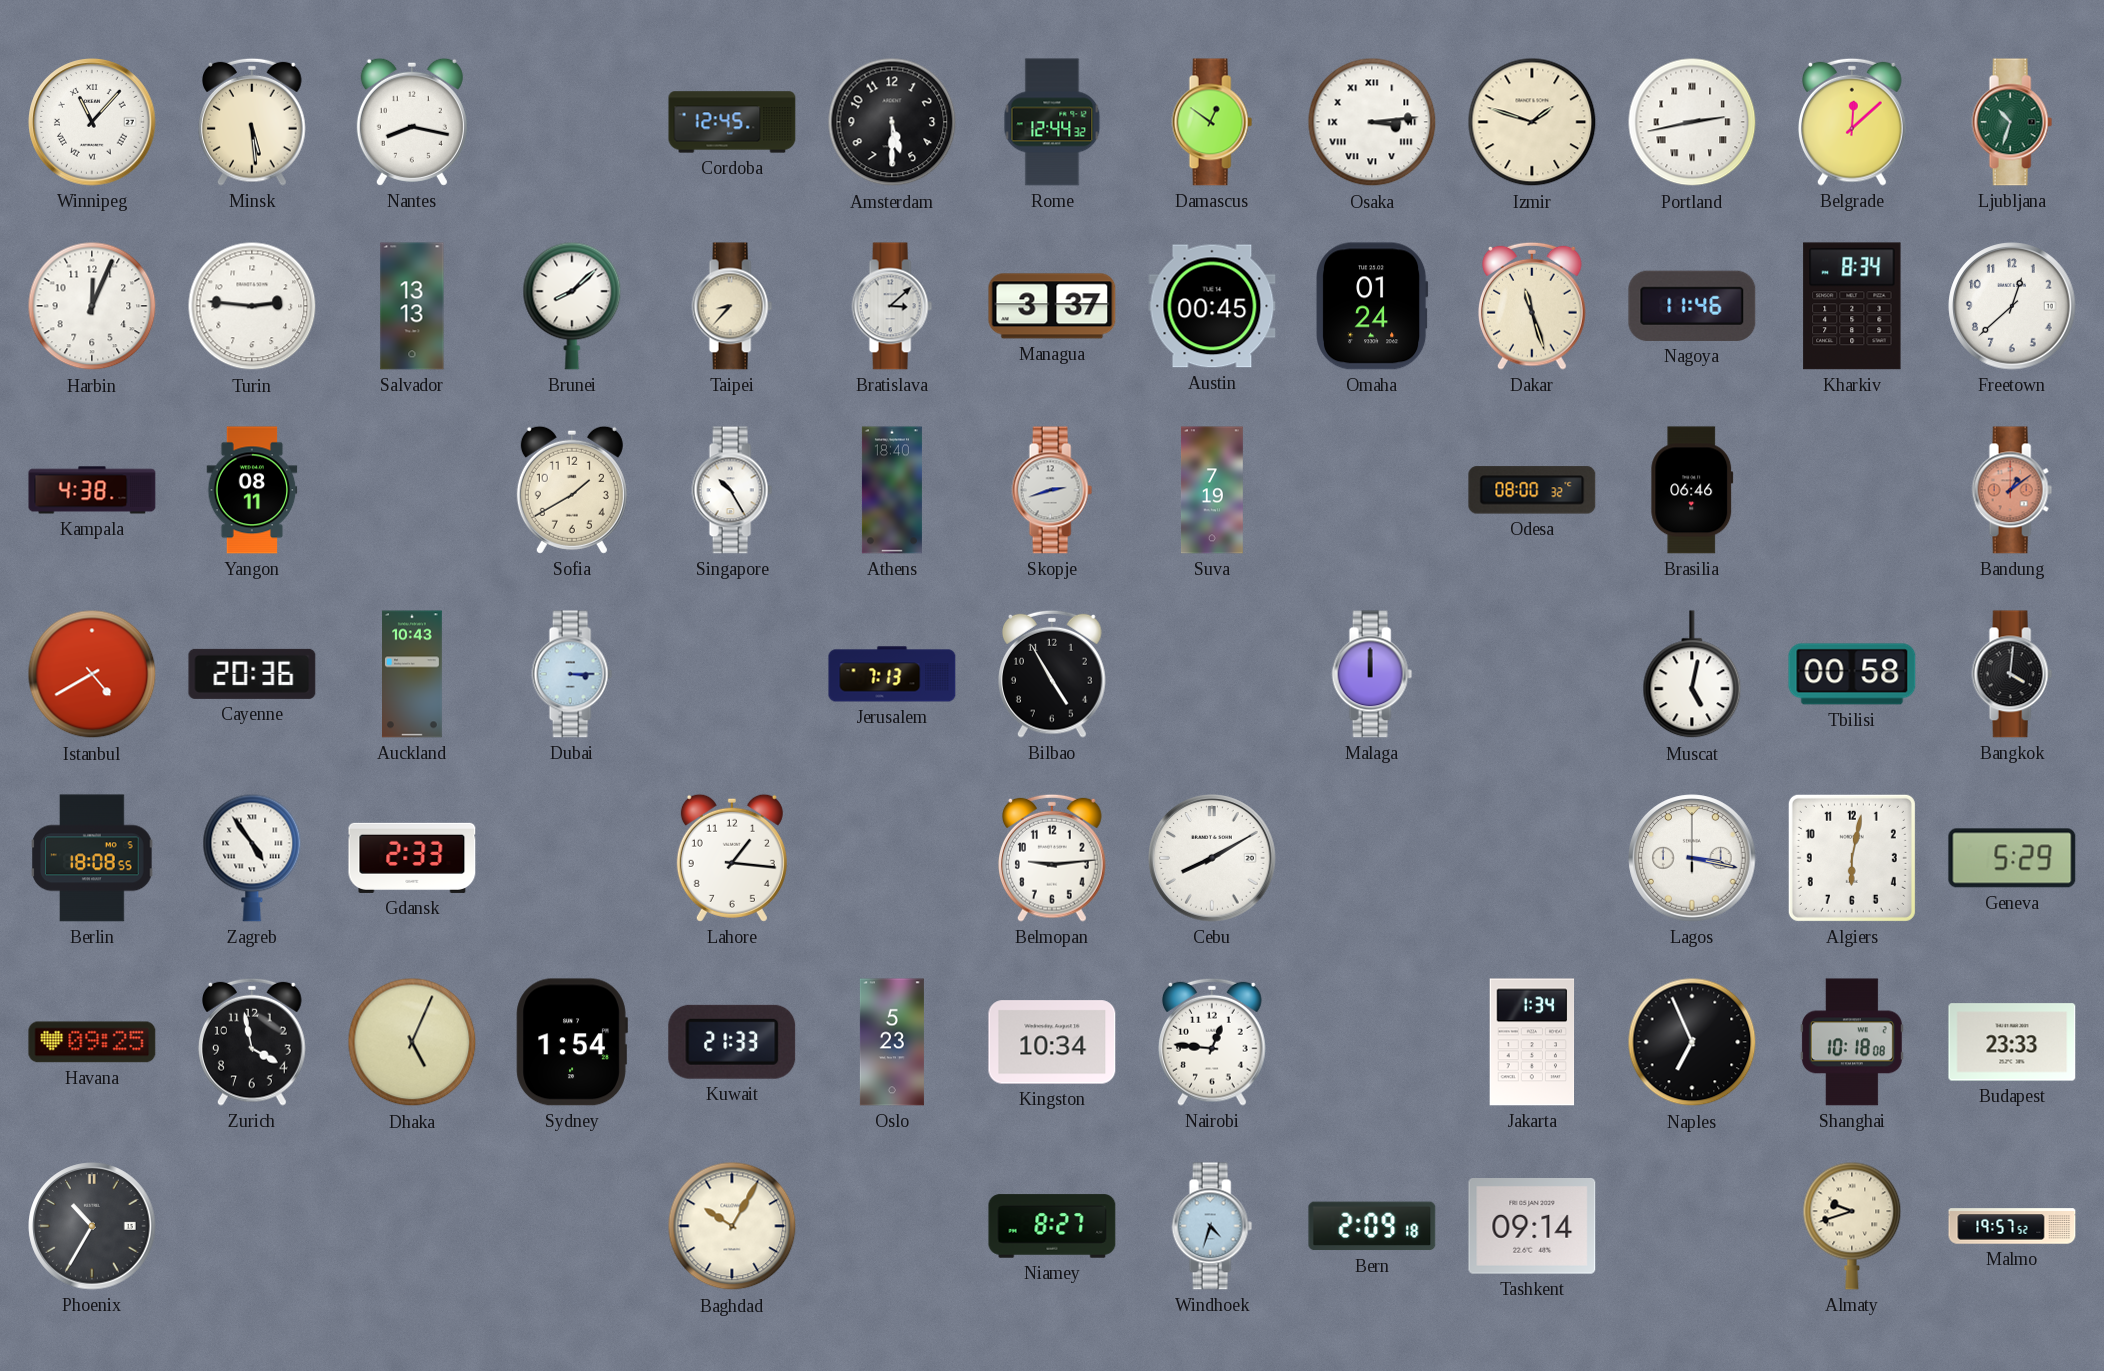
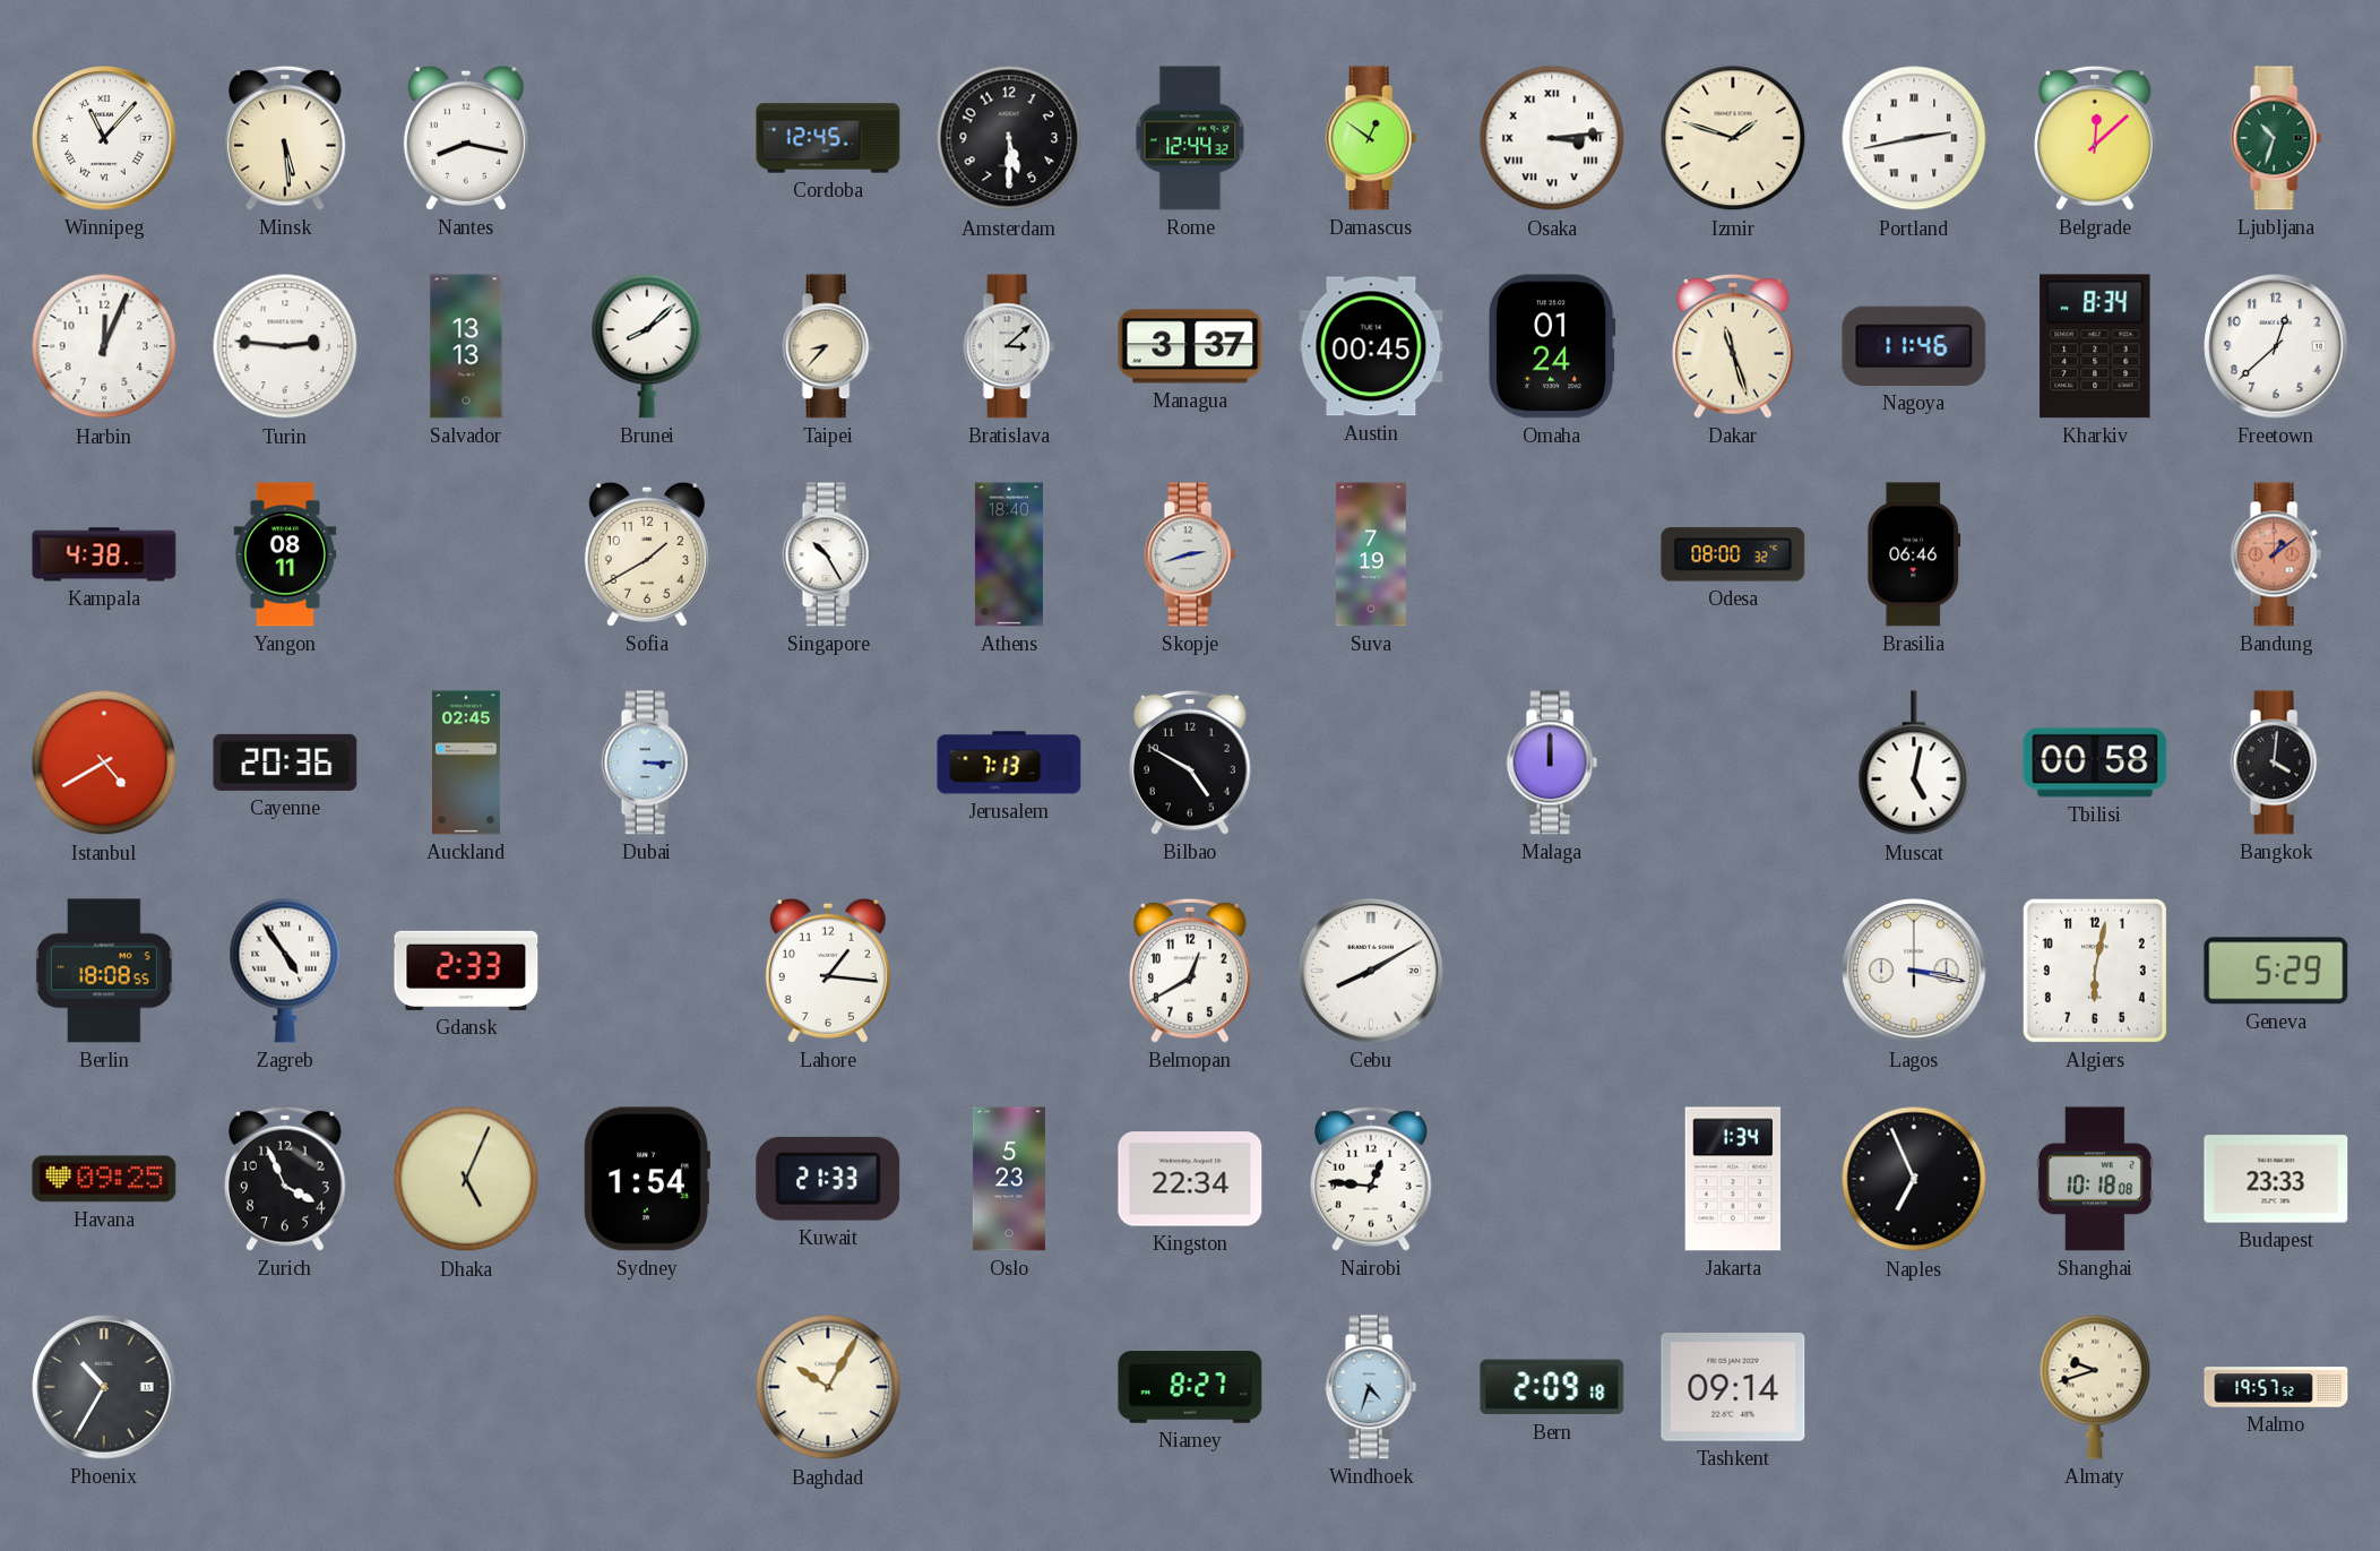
Auckland: 10:43 -> 02:45 (467, 762)
Bilbao: 4:55 -> 4:50 (1191, 762)
Belmopan: 9:14 -> 12:40 (1191, 971)
Zurich: 3:58 -> 3:56 (286, 1179)
Kingston: 10:34 -> 22:34 (1190, 1179)
